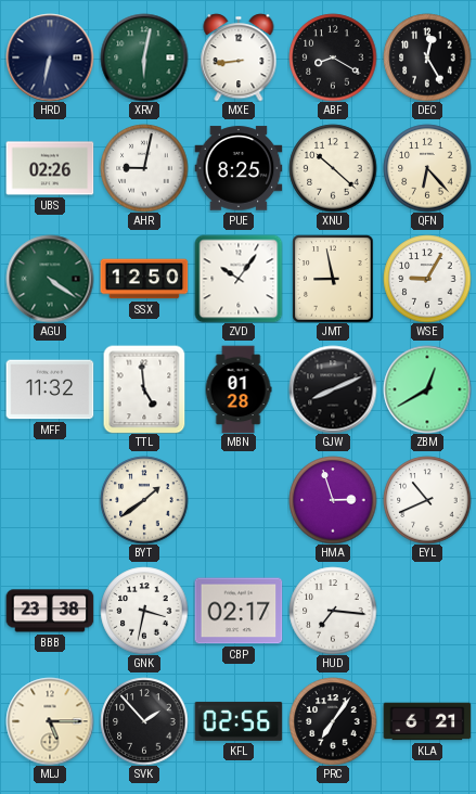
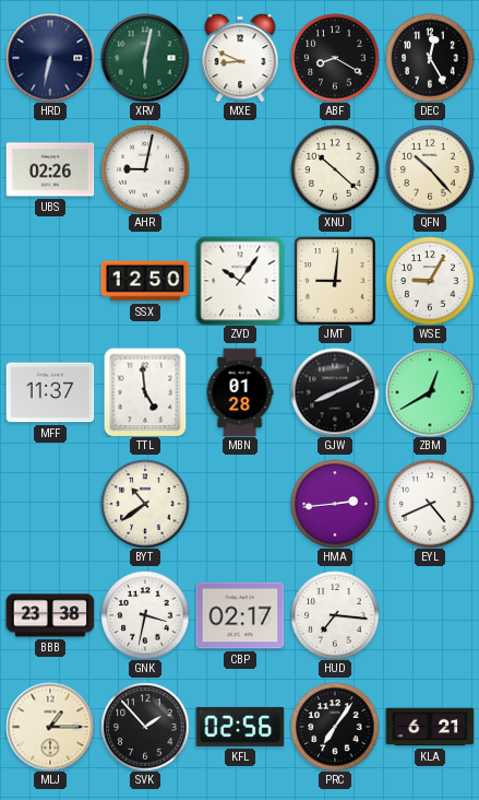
MXE: 8:44 -> 8:49 (240, 58)
PUE: 8:25 -> none (239, 168)
QFN: 6:23 -> 10:23 (430, 169)
AGU: 4:21 -> none (50, 279)
JMT: 8:58 -> 9:01 (335, 281)
MFF: 11:32 -> 11:37 (50, 392)
BYT: 1:39 -> 10:39 (145, 504)
HMA: 2:57 -> 2:44 (335, 504)
EYL: 10:41 -> 4:41 (430, 504)
MLJ: 5:15 -> 1:15 (50, 727)
